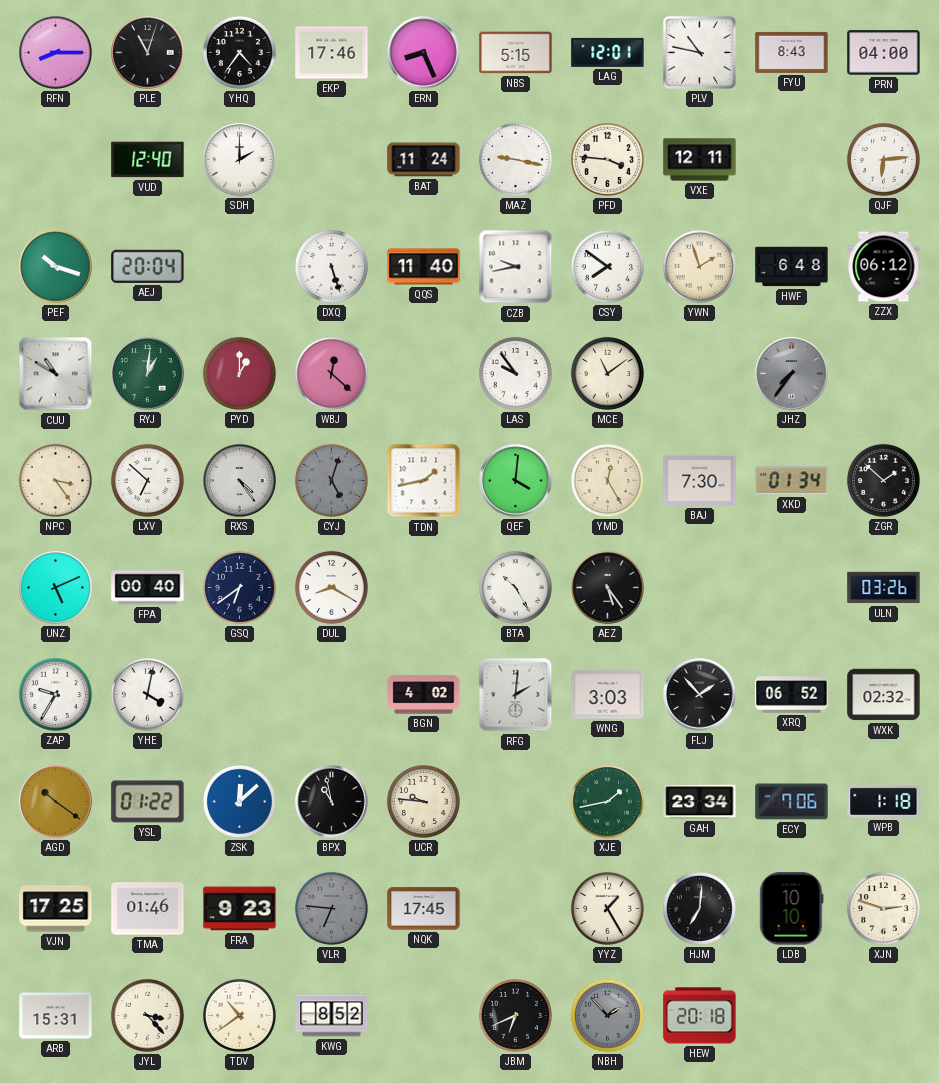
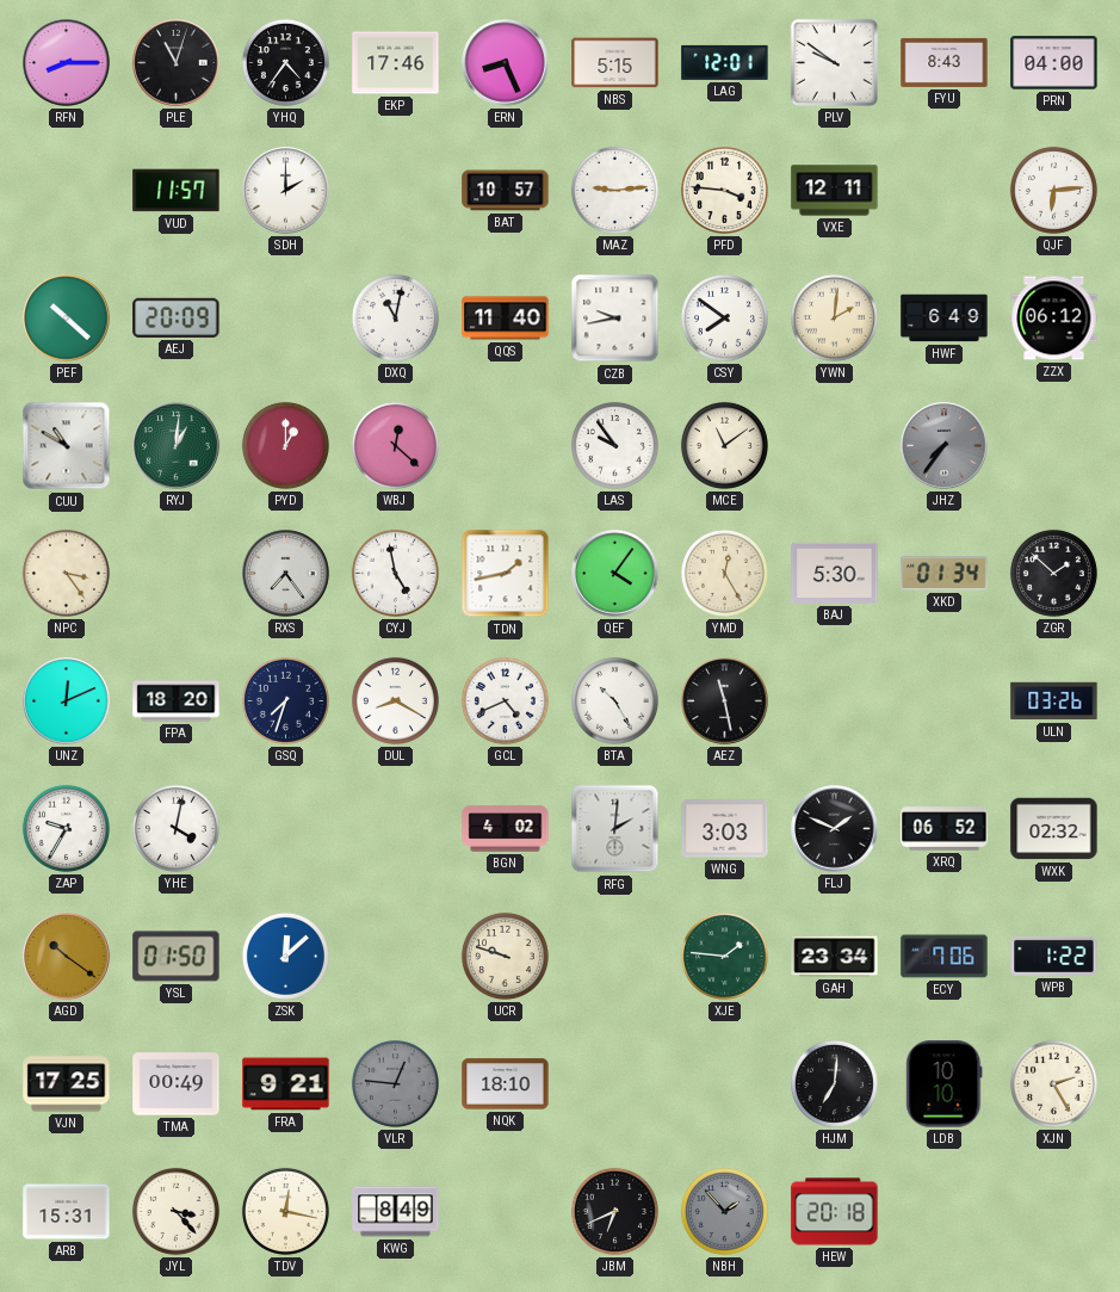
PLV: 10:47 -> 9:51 (834, 62)
VUD: 12:40 -> 11:57 (177, 191)
BAT: 11:24 -> 10:57 (506, 191)
MAZ: 9:17 -> 9:14 (614, 190)
PEF: 10:18 -> 10:22 (67, 319)
AEJ: 20:04 -> 20:09 (177, 317)
DXQ: 5:27 -> 11:02 (395, 317)
YWN: 1:57 -> 2:01 (834, 317)
HWF: 6:48 -> 6:49 (945, 319)
LXV: 6:52 -> none (147, 480)
RXS: 4:24 -> 7:24 (286, 574)
CYJ: 5:03 -> 4:58 (395, 573)
CYJ dial: grey -> white (395, 573)
QEF: 4:01 -> 4:06 (615, 574)
BAJ: 7:30 -> 5:30 (835, 573)
UNZ: 5:11 -> 12:11 (67, 701)
FPA: 00:40 -> 18:20 (177, 701)
GSQ: 6:39 -> 7:33 (285, 700)
GCL: none -> 4:41 (505, 700)
AEZ: 5:24 -> 11:28 (725, 701)
FLJ: 1:53 -> 1:49 (835, 829)
YSL: 01:22 -> 01:50 (177, 957)
BPX: 10:58 -> none (332, 802)
UCR: 9:46 -> 9:48 (505, 956)
XJE: 1:43 -> 1:46 (724, 956)
WPB: 1:18 -> 1:22 (1054, 956)
TMA: 01:46 -> 00:49 (177, 1084)
FRA: 9:23 -> 9:21 (286, 1084)
VLR: 6:46 -> 12:46 (395, 1083)
NQK: 17:45 -> 18:10 (506, 1084)
YYZ: 1:25 -> none (607, 908)
XJN: 2:48 -> 2:25 (1053, 1083)
TDV: 10:39 -> 12:17 (285, 1211)
KWG: 8:52 -> 8:49 (396, 1212)
